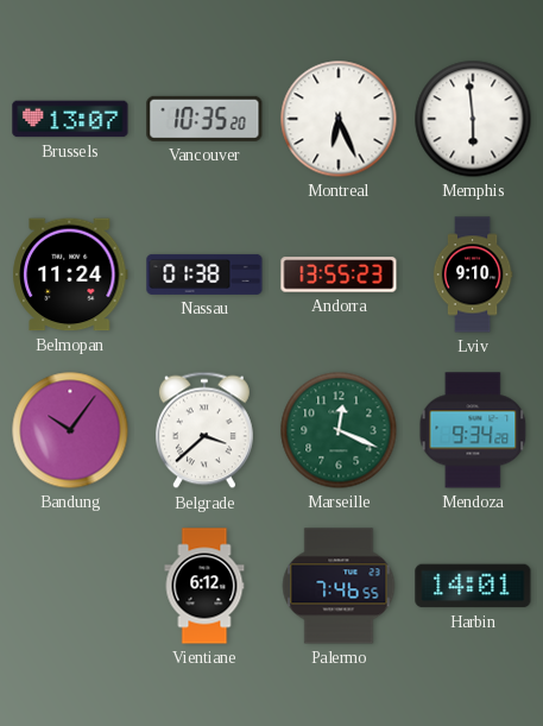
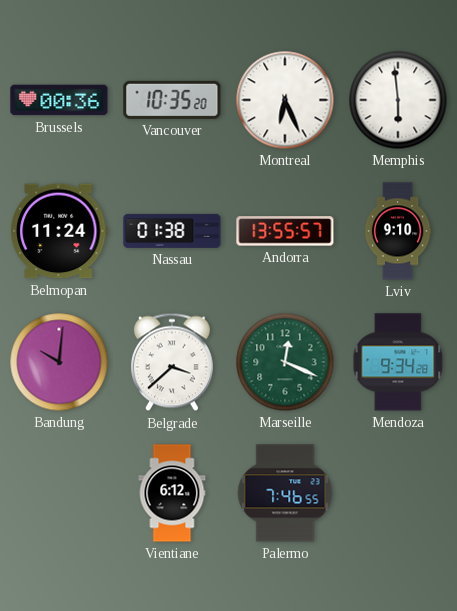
Brussels: 13:07 -> 00:36 (59, 100)
Andorra: 13:55:23 -> 13:55:57 (285, 231)
Bandung: 10:06 -> 10:01 (59, 362)
Harbin: 14:01 -> none (473, 586)
